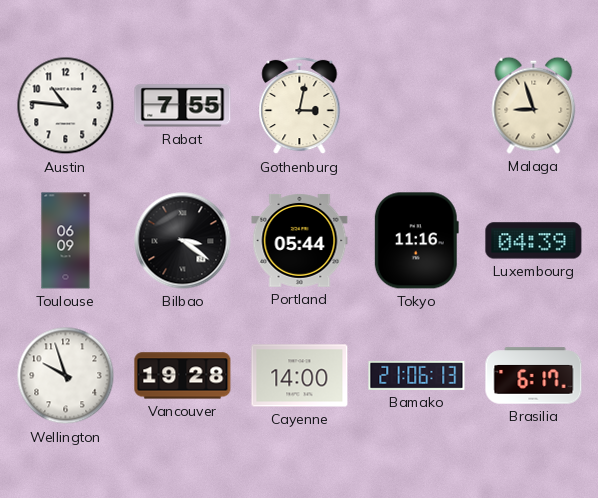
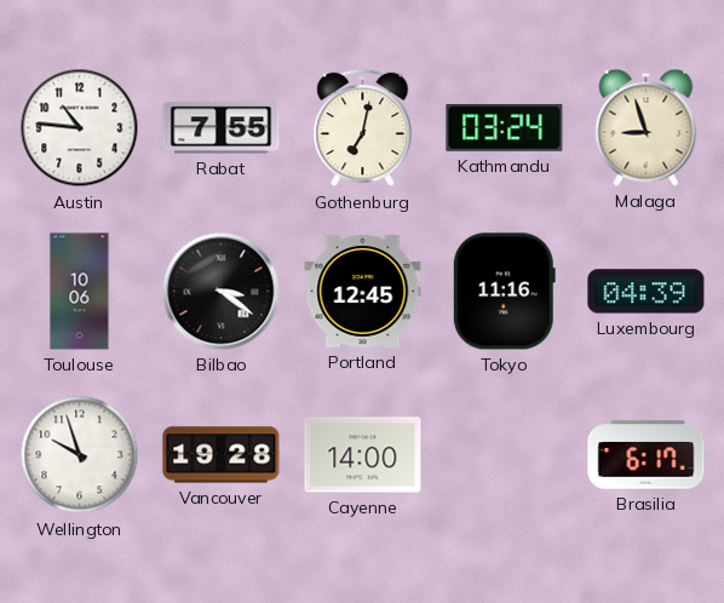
Gothenburg: 3:02 -> 7:02 (363, 128)
Kathmandu: none -> 03:24 (505, 127)
Toulouse: 06:09 -> 10:06 (80, 292)
Portland: 05:44 -> 12:45 (363, 291)
Bamako: 21:06 -> none (417, 375)
